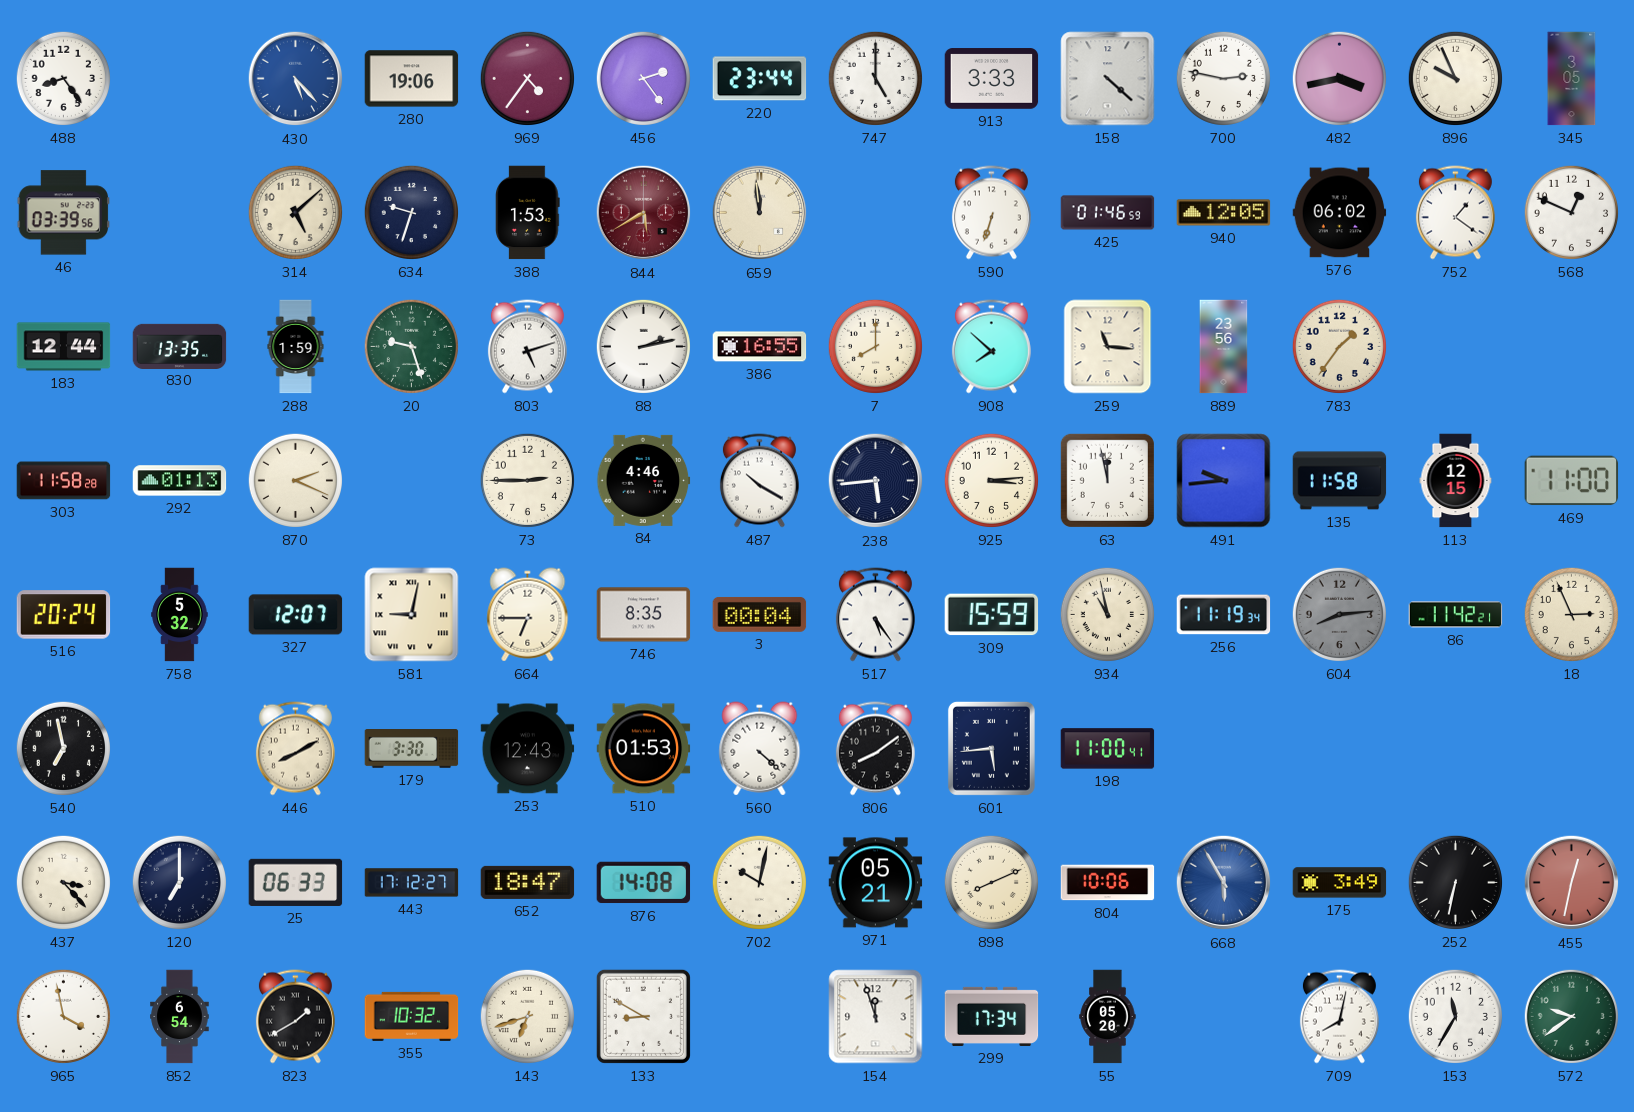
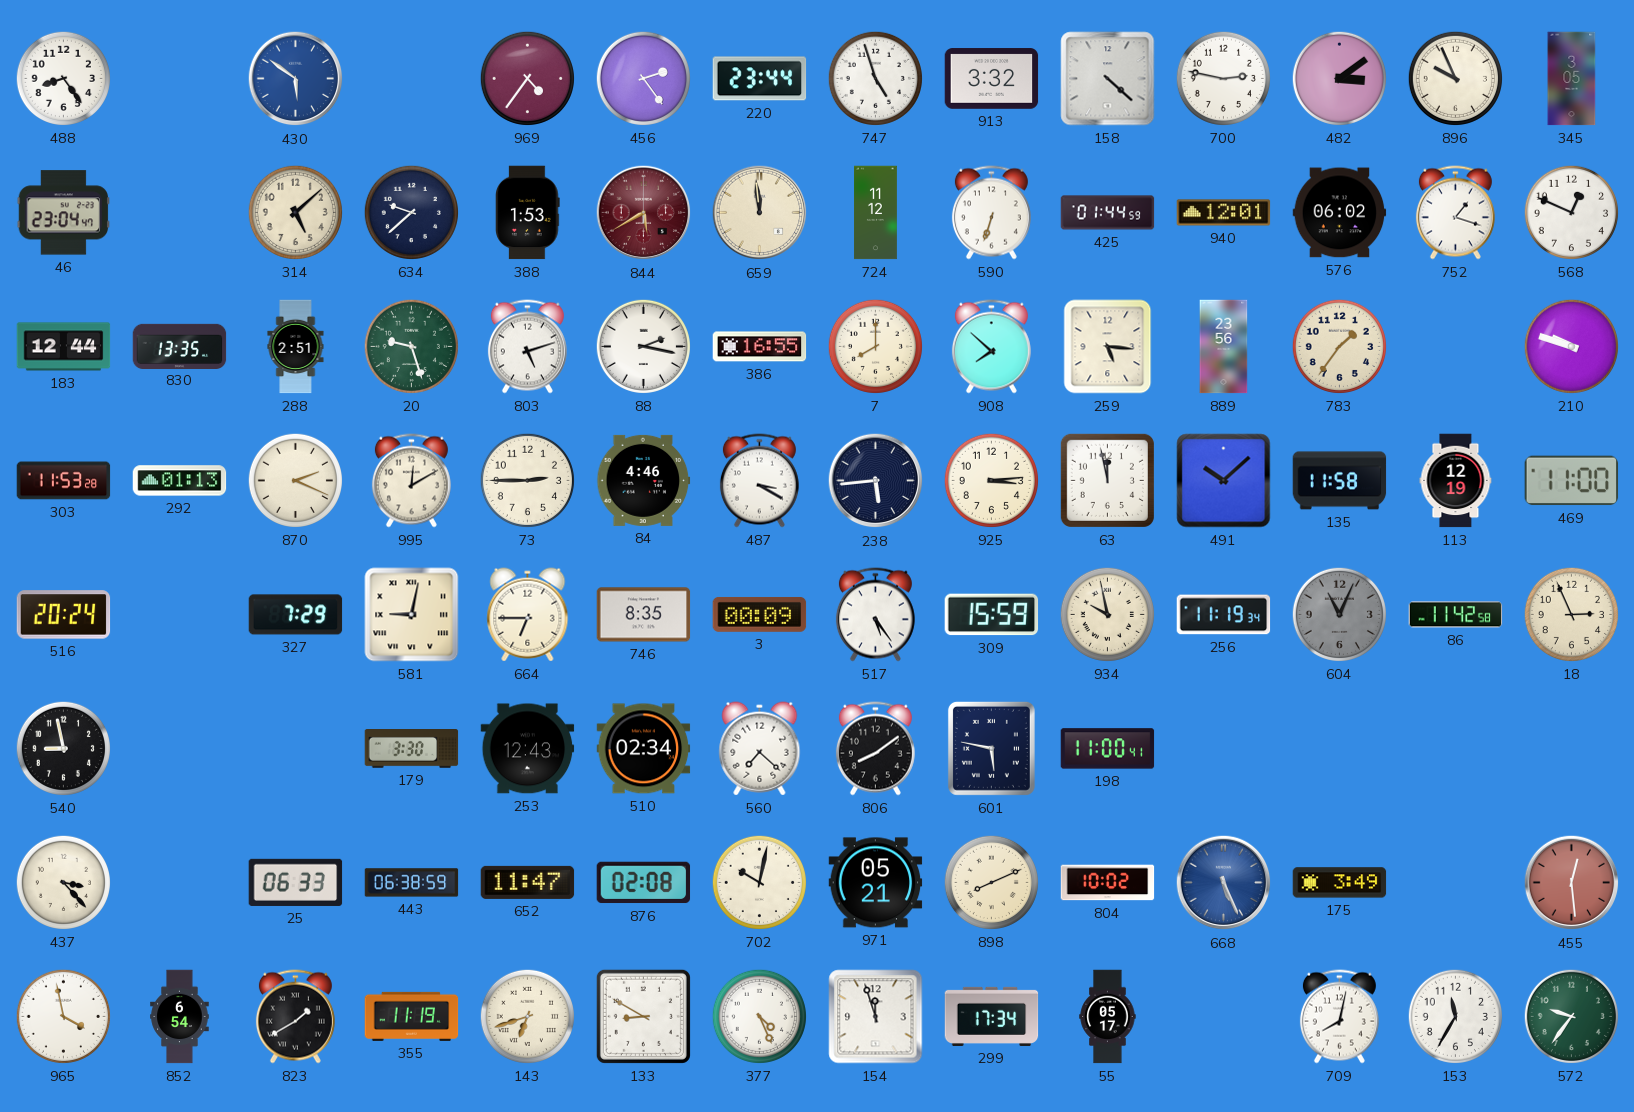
430: 5:23 -> 5:51 (296, 79)
280: 19:06 -> none (412, 79)
747: 5:00 -> 4:57 (875, 78)
913: 3:33 -> 3:32 (992, 79)
482: 3:43 -> 3:09 (1339, 78)
46: 03:39 -> 23:04 (64, 213)
634: 9:33 -> 9:38 (411, 212)
724: none -> 11:12 (876, 213)
425: 01:46 -> 01:44 (1108, 213)
940: 12:05 -> 12:01 (1224, 213)
752: 1:21 -> 1:18 (1455, 213)
288: 1:59 -> 2:51 (296, 347)
88: 2:13 -> 2:17 (643, 346)
259: 11:16 -> 5:16 (1108, 347)
210: none -> 9:48 (1571, 346)
303: 11:58 -> 11:53 (64, 481)
995: none -> 12:10 (411, 481)
487: 10:20 -> 3:20 (759, 481)
491: 9:44 -> 10:08 (1224, 481)
113: 12:15 -> 12:19 (1456, 481)
758: 5:32 -> none (180, 615)
327: 12:07 -> 7:29 (296, 615)
3: 00:04 -> 00:09 (760, 615)
934: 10:58 -> 9:58 (1107, 614)
604: 8:14 -> 11:04 (1339, 614)
86: 11:42:21 -> 11:42:58 (1456, 615)
540: 6:58 -> 8:58 (63, 748)
446: 8:10 -> none (295, 749)
510: 01:53 -> 02:34 (644, 749)
560: 4:22 -> 7:22 (760, 749)
601: 5:44 -> 5:47 (991, 748)
120: 7:00 -> none (179, 882)
443: 17:12 -> 06:38 (412, 883)
652: 18:47 -> 11:47 (528, 882)
876: 14:08 -> 02:08 (644, 883)
804: 10:06 -> 10:02 (1108, 883)
668: 5:55 -> 5:26 (1224, 883)
252: 6:32 -> none (1455, 882)
455: 12:32 -> 12:29 (1572, 883)
355: 10:32 -> 11:19 (412, 1016)
377: none -> 4:26 (759, 1016)
55: 05:20 -> 05:17 (1108, 1017)
572: 9:39 -> 9:36 (1571, 1016)
